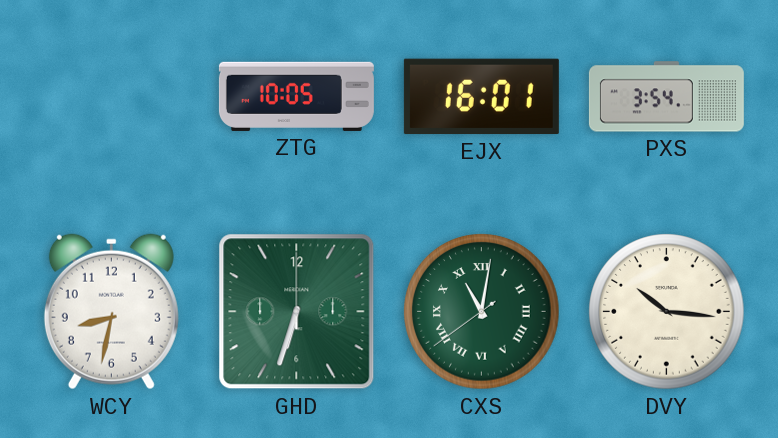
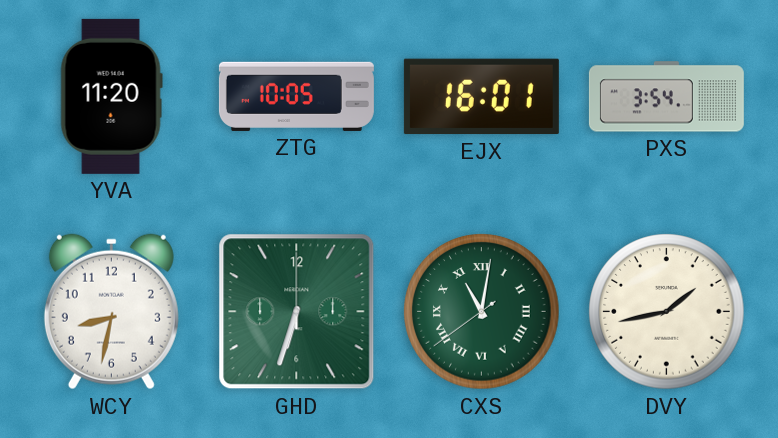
YVA: none -> 11:20 (111, 96)
DVY: 10:16 -> 1:43 (667, 312)
